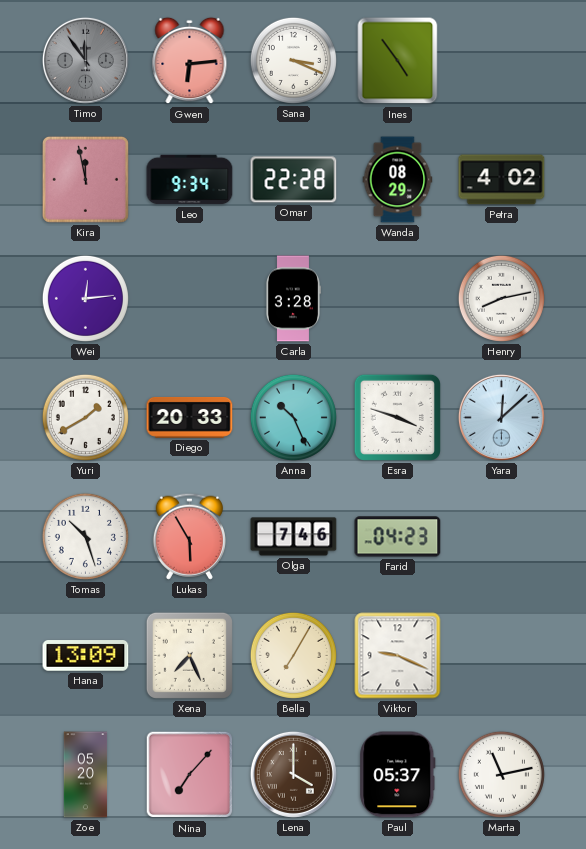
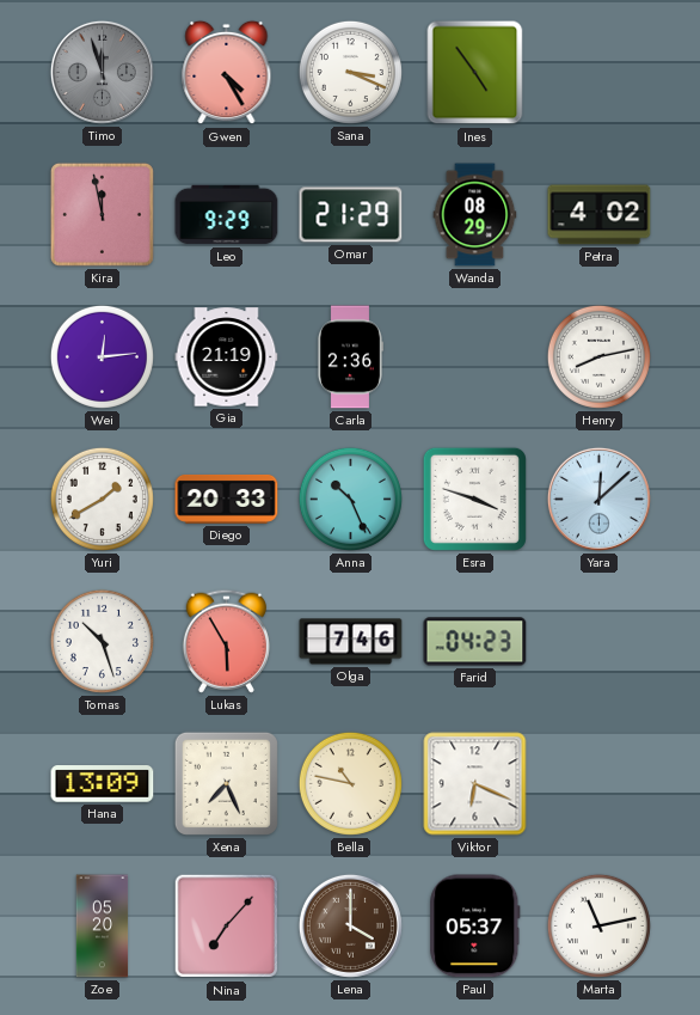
Timo: 11:54 -> 11:57 (102, 72)
Gwen: 6:14 -> 4:25 (227, 73)
Leo: 9:34 -> 9:29 (227, 215)
Omar: 22:28 -> 21:29 (351, 215)
Gia: none -> 21:19 (227, 357)
Carla: 3:28 -> 2:36 (350, 357)
Bella: 7:05 -> 10:47 (350, 783)
Viktor: 9:19 -> 6:19 (475, 784)
